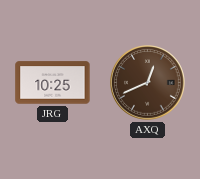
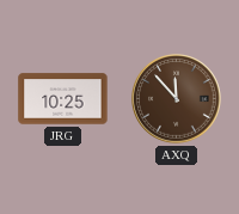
AXQ: 12:41 -> 11:53 (177, 99)
